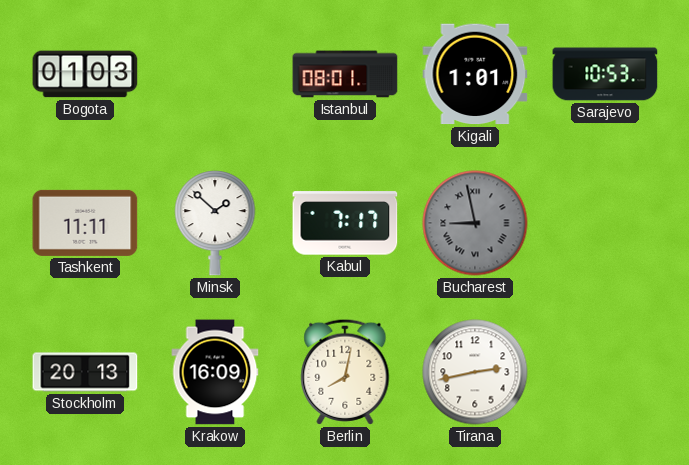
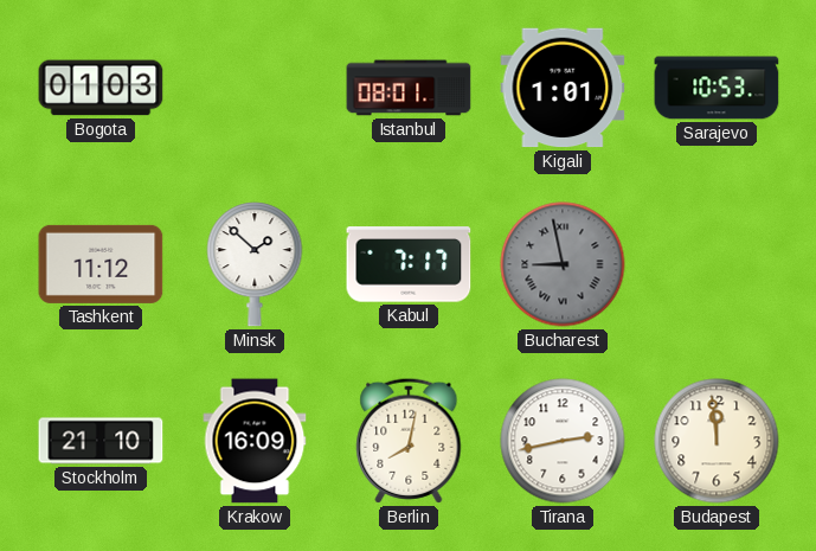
Tashkent: 11:11 -> 11:12 (101, 264)
Stockholm: 20:13 -> 21:10 (101, 441)
Budapest: none -> 11:59 (717, 441)
